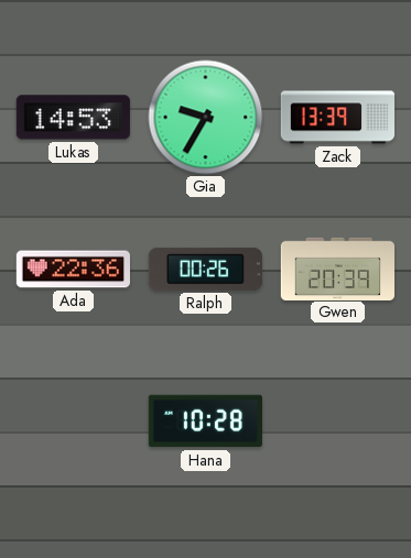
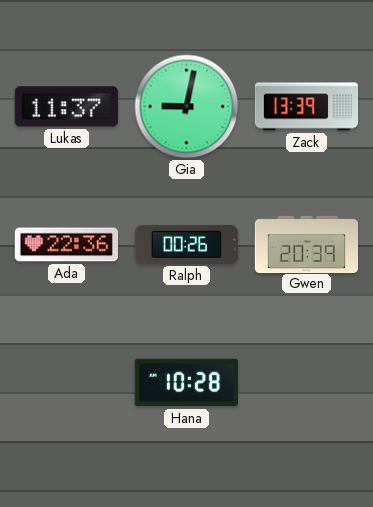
Lukas: 14:53 -> 11:37 (66, 107)
Gia: 9:35 -> 9:02 (187, 107)
